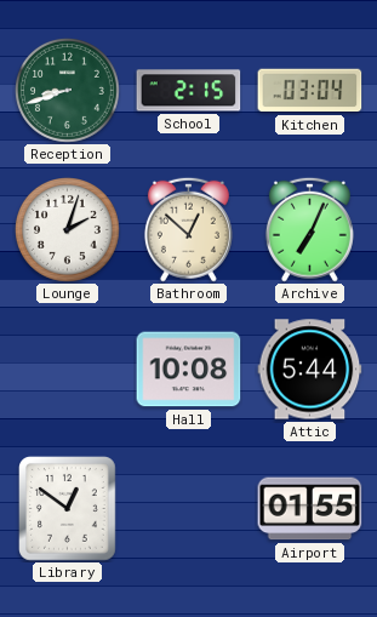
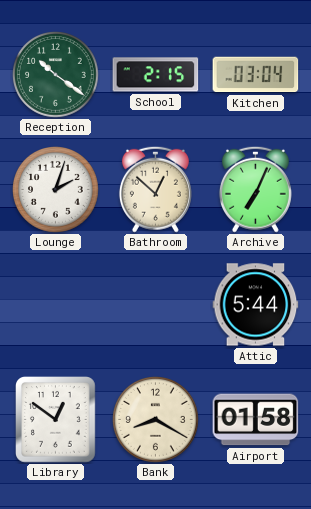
Reception: 8:42 -> 10:21 (56, 75)
Hall: 10:08 -> none (189, 370)
Bank: none -> 8:20 (156, 420)
Airport: 01:55 -> 01:58 (256, 420)
